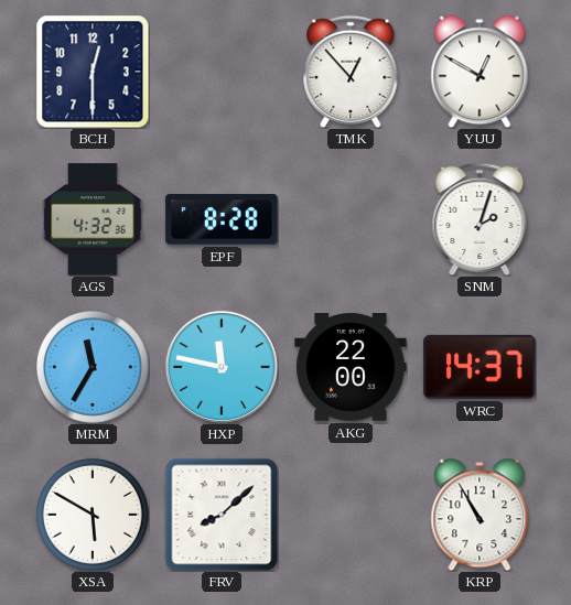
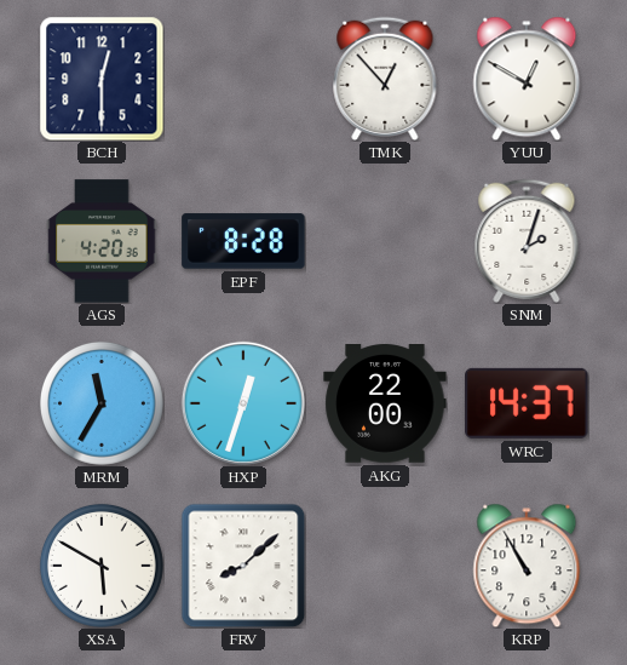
AGS: 4:32 -> 4:20 (102, 241)
HXP: 11:47 -> 12:33 (243, 403)
